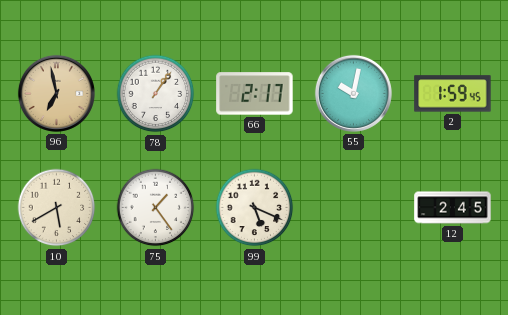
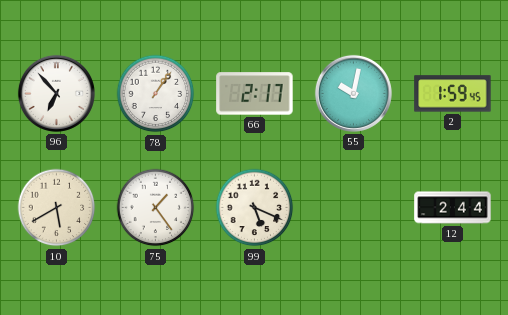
96: 6:58 -> 6:53 (56, 93)
96 dial: champagne -> white (56, 93)
12: 2:45 -> 2:44 (453, 208)
